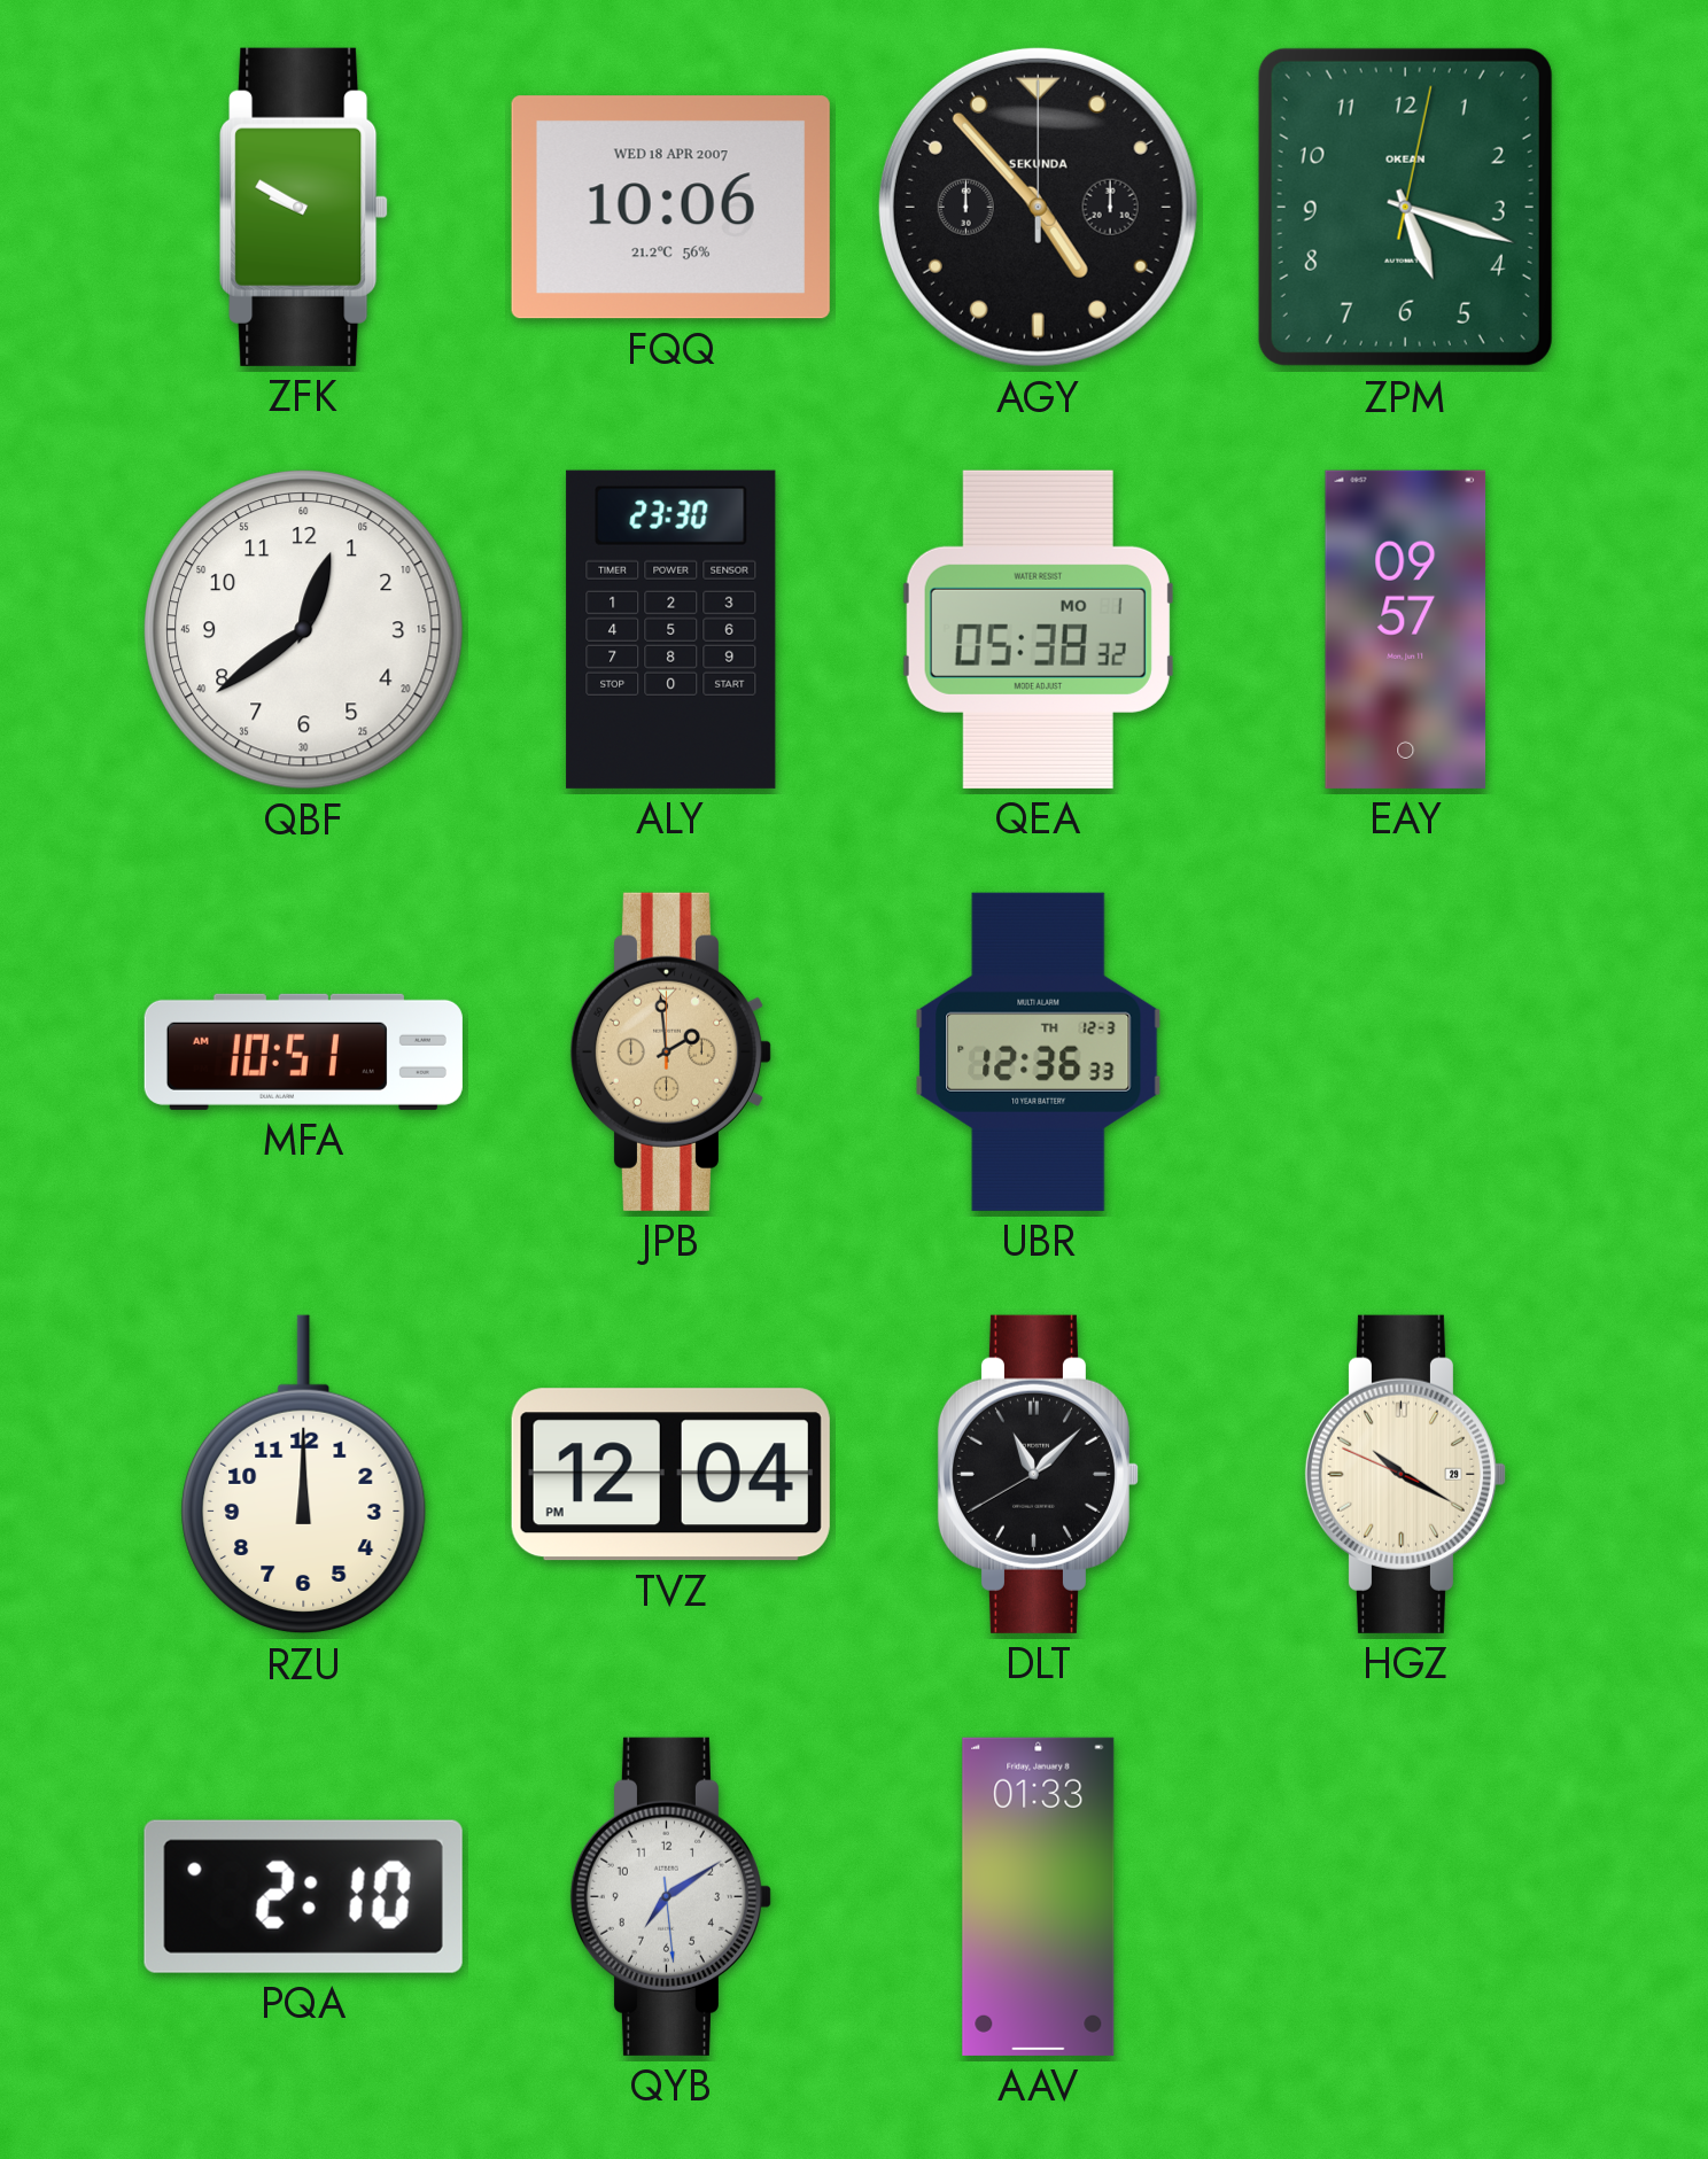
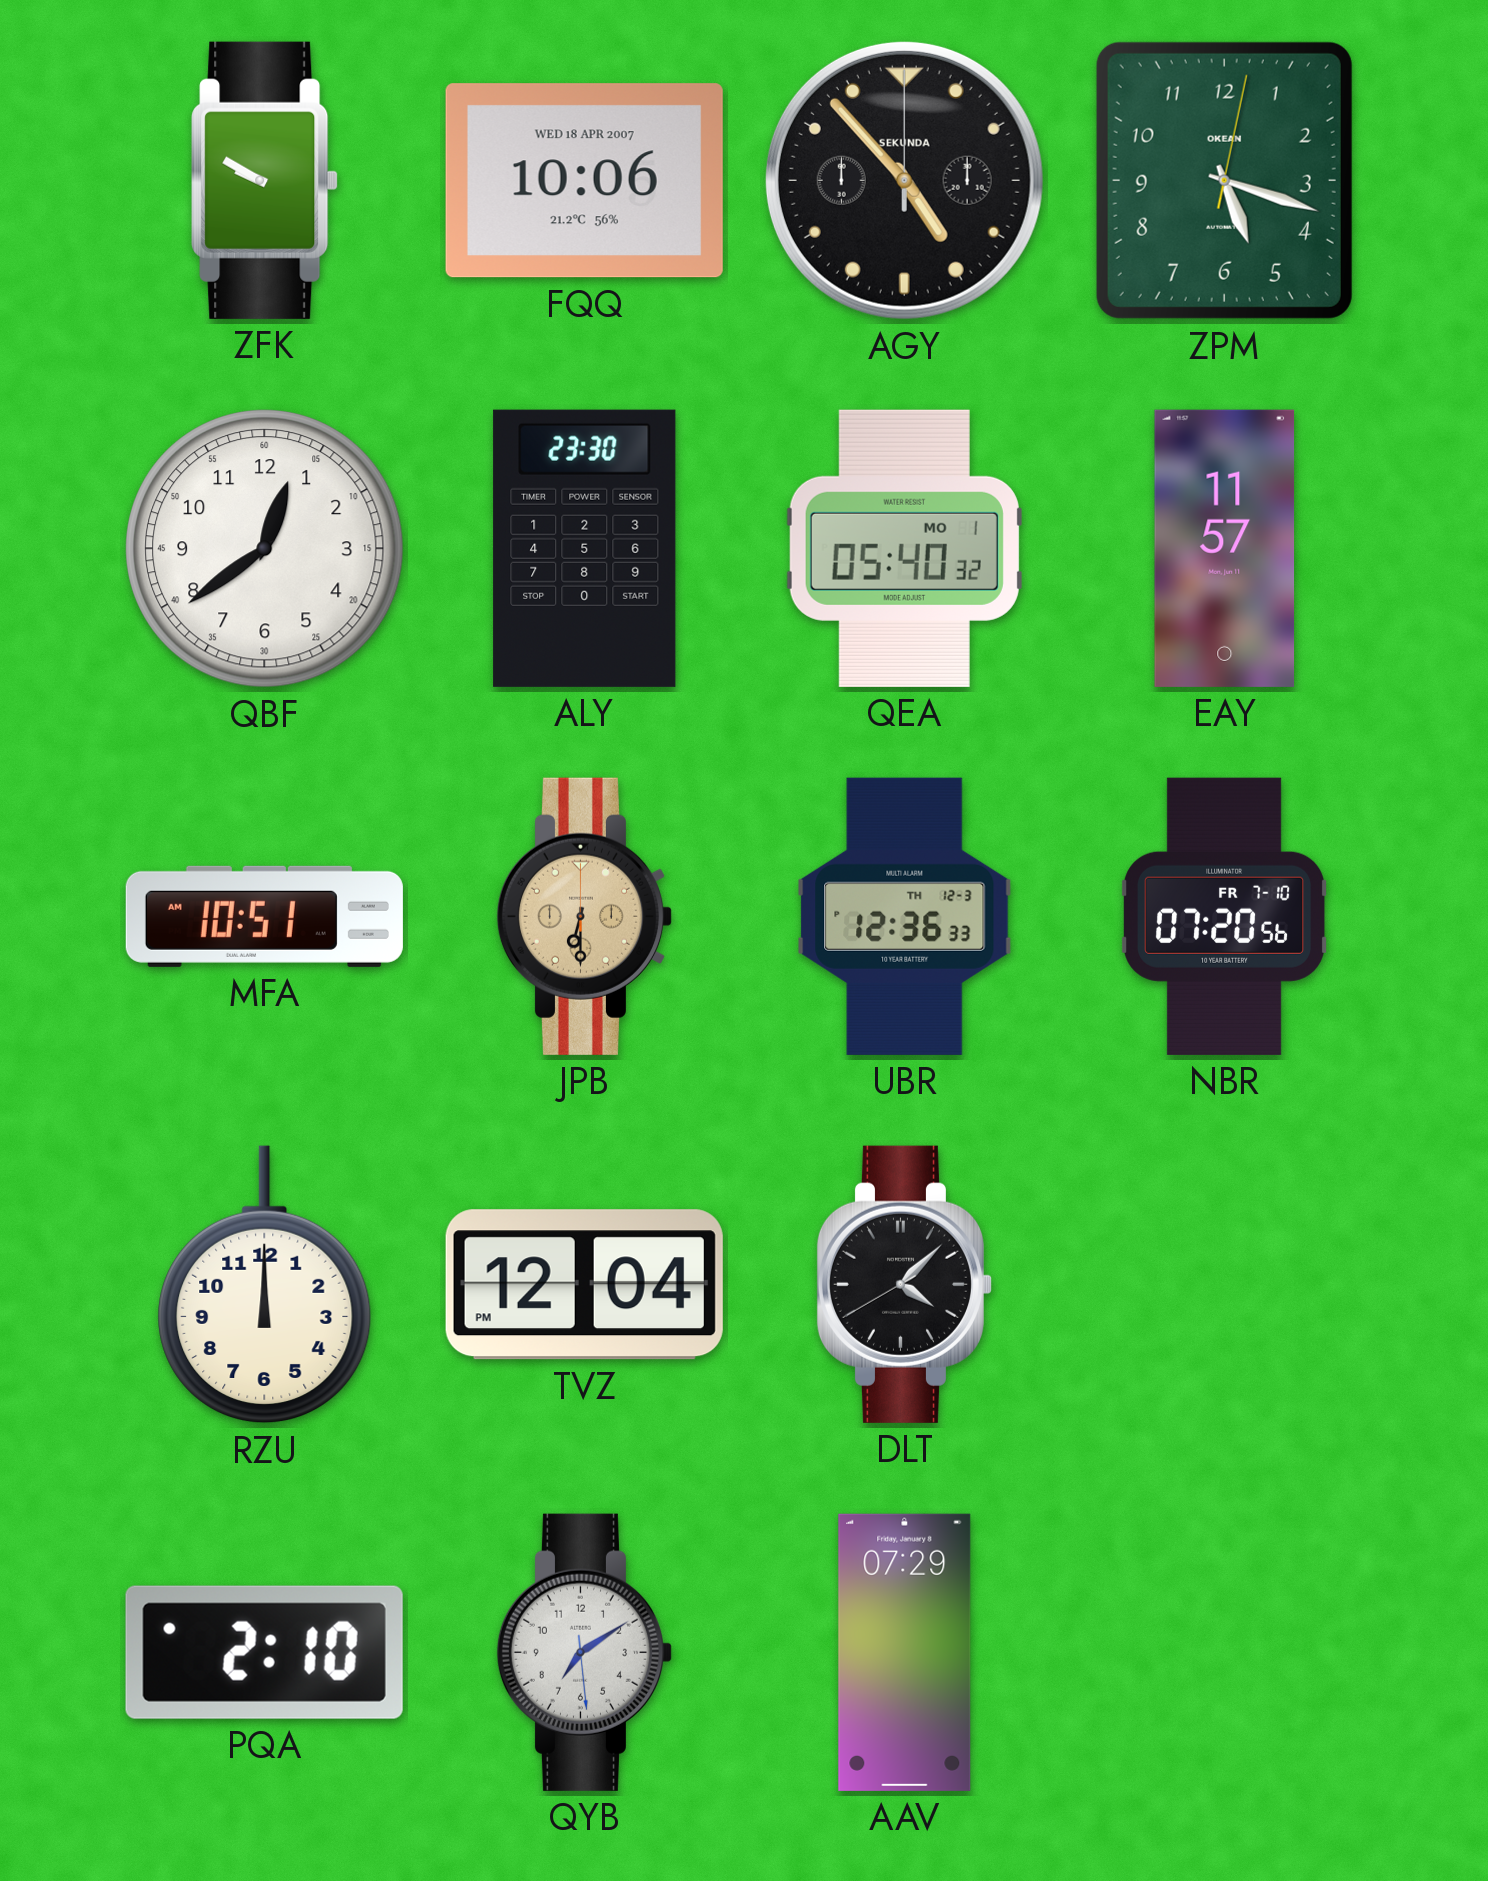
QEA: 05:38 -> 05:40 (904, 548)
EAY: 09:57 -> 11:57 (1225, 548)
JPB: 1:59 -> 6:30 (584, 916)
NBR: none -> 07:20 (1225, 916)
DLT: 11:07 -> 4:07 (904, 1284)
HGZ: 10:19 -> none (1405, 1474)
AAV: 01:33 -> 07:29 (905, 1652)
